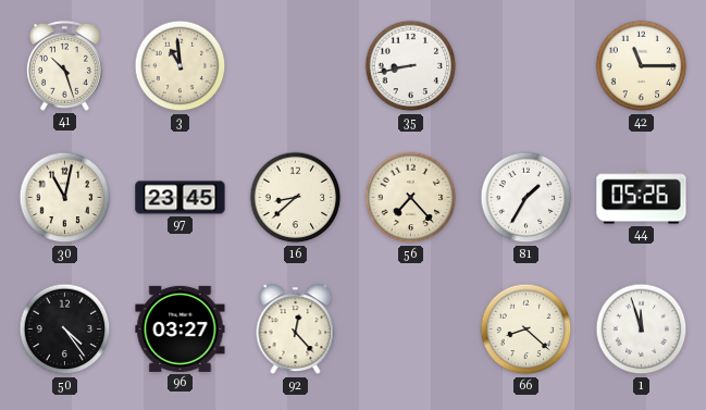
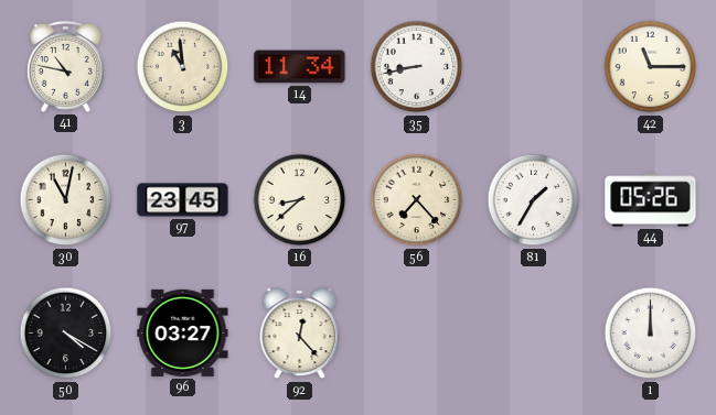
41: 10:27 -> 10:47 (65, 66)
14: none -> 11:34 (300, 67)
50: 4:24 -> 4:20 (66, 334)
66: 8:22 -> none (527, 330)
1: 11:57 -> 12:00 (651, 334)
